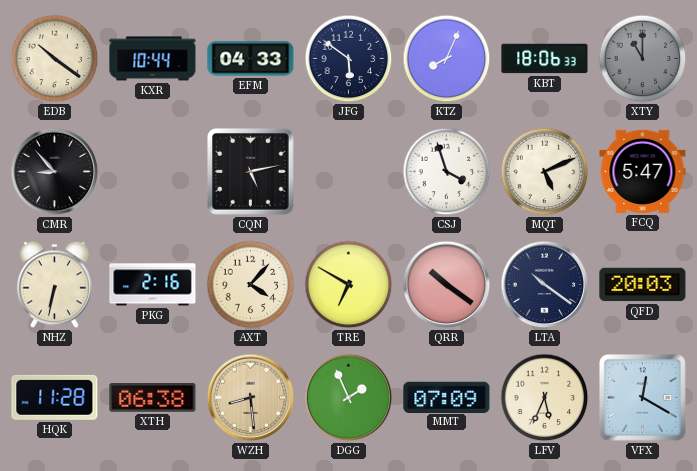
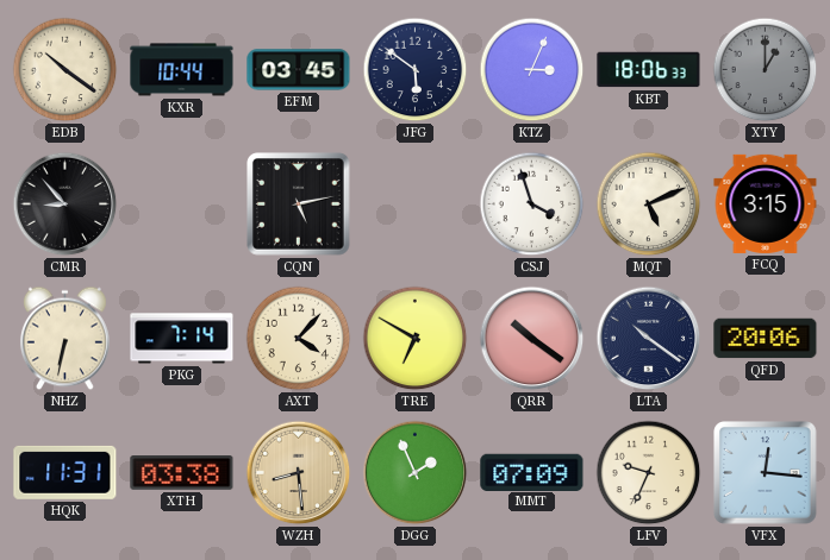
EFM: 04:33 -> 03:45 (299, 70)
KTZ: 8:04 -> 3:04 (532, 70)
XTY: 11:00 -> 1:00 (766, 70)
FCQ: 5:47 -> 3:15 (766, 203)
PKG: 2:16 -> 7:14 (182, 339)
QFD: 20:03 -> 20:06 (766, 339)
HQK: 11:28 -> 11:31 (65, 472)
XTH: 06:38 -> 03:38 (182, 473)
LFV: 5:34 -> 9:34 (649, 473)
VFX: 12:20 -> 12:16 (766, 473)
